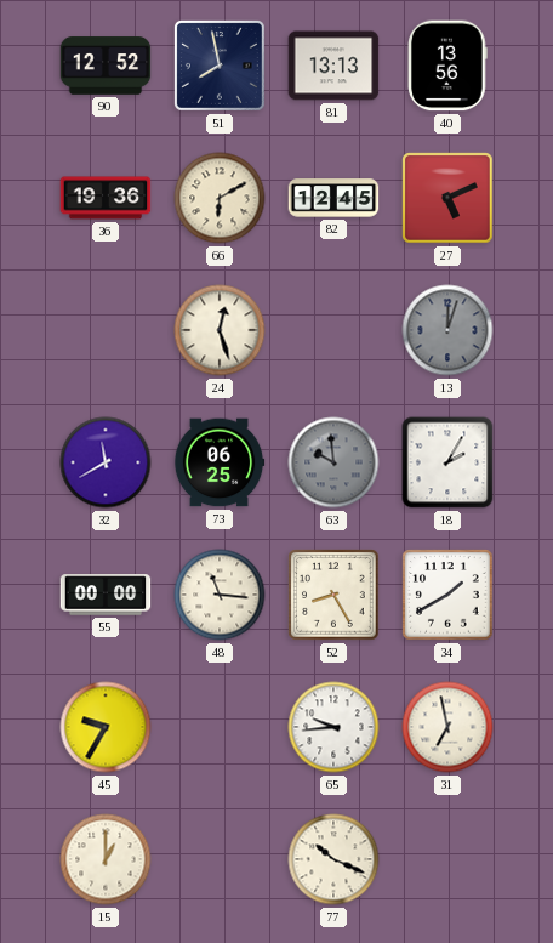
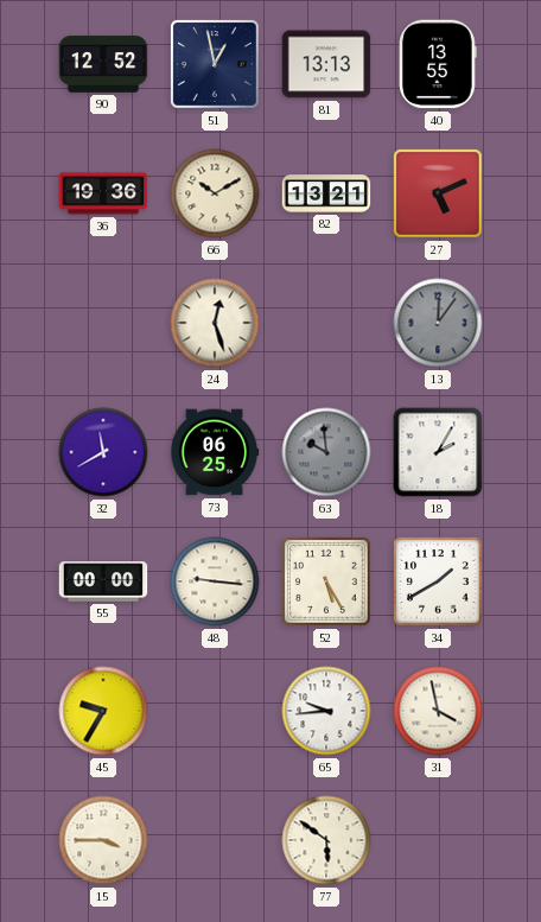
51: 7:58 -> 12:58 (215, 64)
40: 13:56 -> 13:55 (438, 64)
66: 6:10 -> 10:10 (215, 193)
82: 12:45 -> 13:21 (326, 193)
13: 12:03 -> 12:06 (438, 323)
48: 11:16 -> 9:16 (215, 581)
52: 8:25 -> 5:25 (326, 581)
31: 6:58 -> 3:58 (438, 711)
15: 1:00 -> 3:45 (103, 840)
77: 10:19 -> 5:51 (326, 840)
